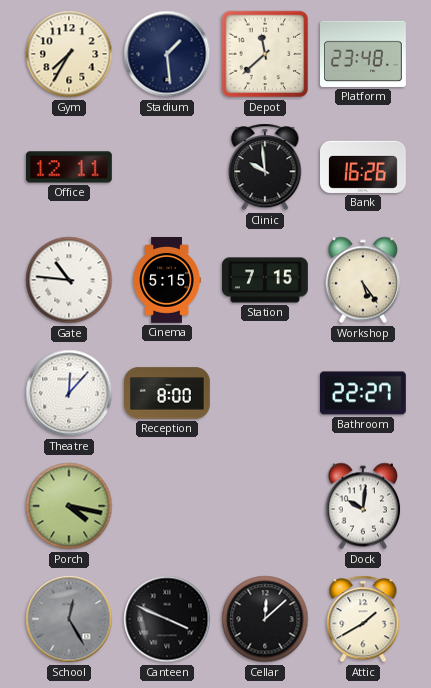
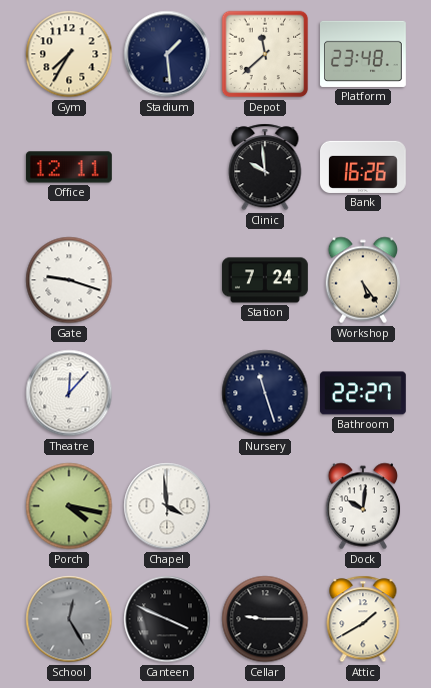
Gate: 10:46 -> 9:18 (69, 280)
Cinema: 5:15 -> none (167, 281)
Station: 7:15 -> 7:24 (266, 280)
Reception: 8:00 -> none (168, 393)
Nursery: none -> 11:27 (265, 393)
Chapel: none -> 3:59 (167, 506)
Cellar: 12:08 -> 9:15 (265, 619)
